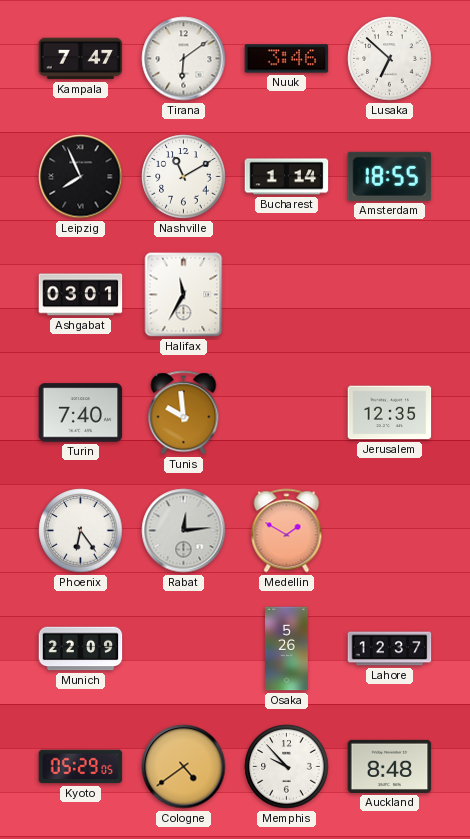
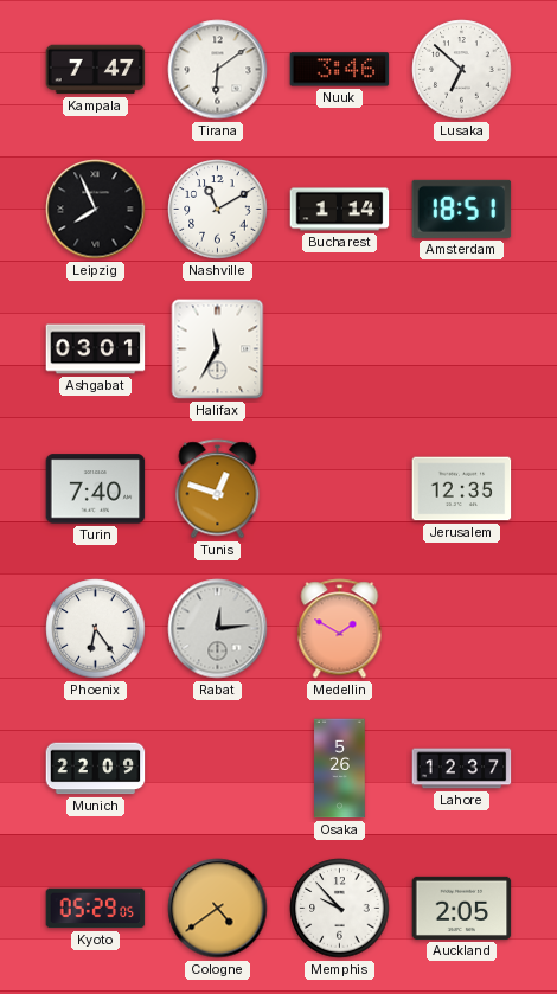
Amsterdam: 18:55 -> 18:51 (462, 209)
Tunis: 9:59 -> 12:48 (218, 489)
Auckland: 8:48 -> 2:05 (462, 908)
